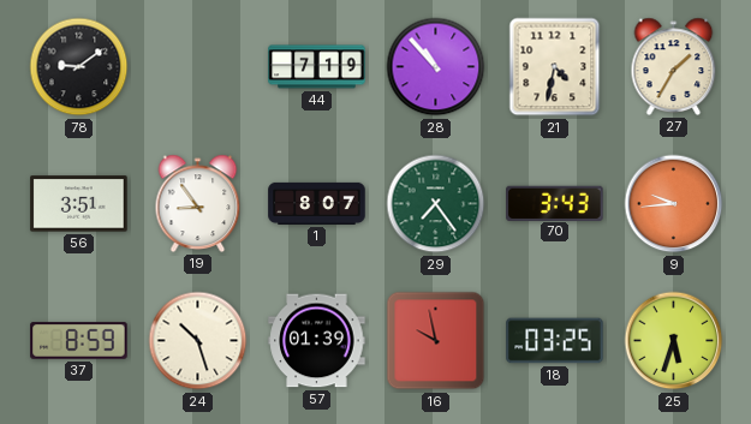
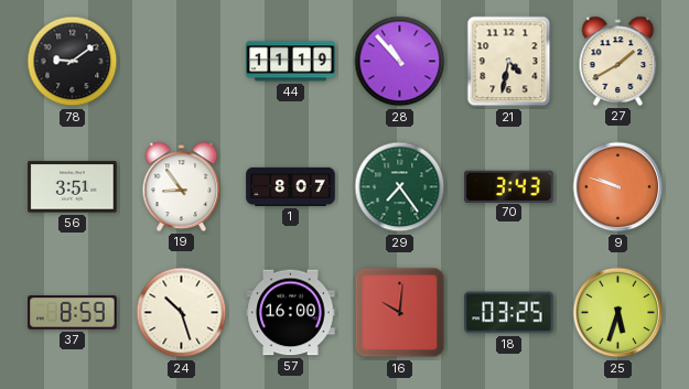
44: 7:19 -> 11:19 (291, 62)
27: 1:35 -> 1:40 (618, 61)
9: 9:44 -> 9:48 (618, 187)
57: 01:39 -> 16:00 (291, 313)
16: 9:58 -> 10:01 (400, 313)
